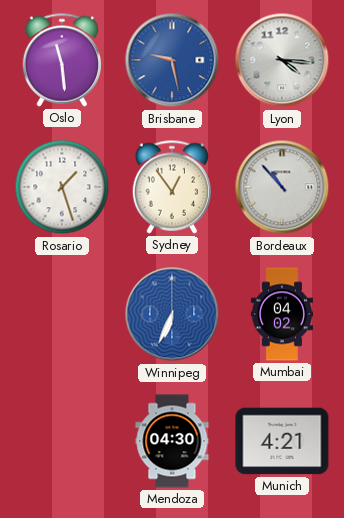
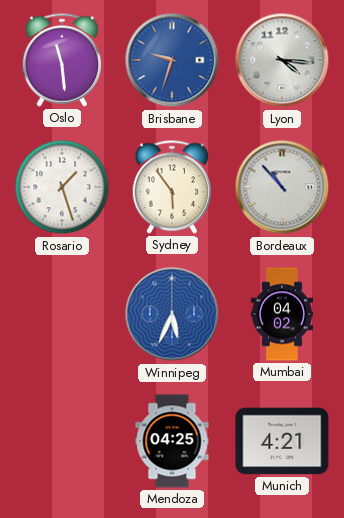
Brisbane: 9:28 -> 9:33 (172, 60)
Sydney: 12:54 -> 5:54 (172, 187)
Winnipeg: 6:34 -> 5:34 (172, 314)
Mendoza: 04:30 -> 04:25 (172, 441)
